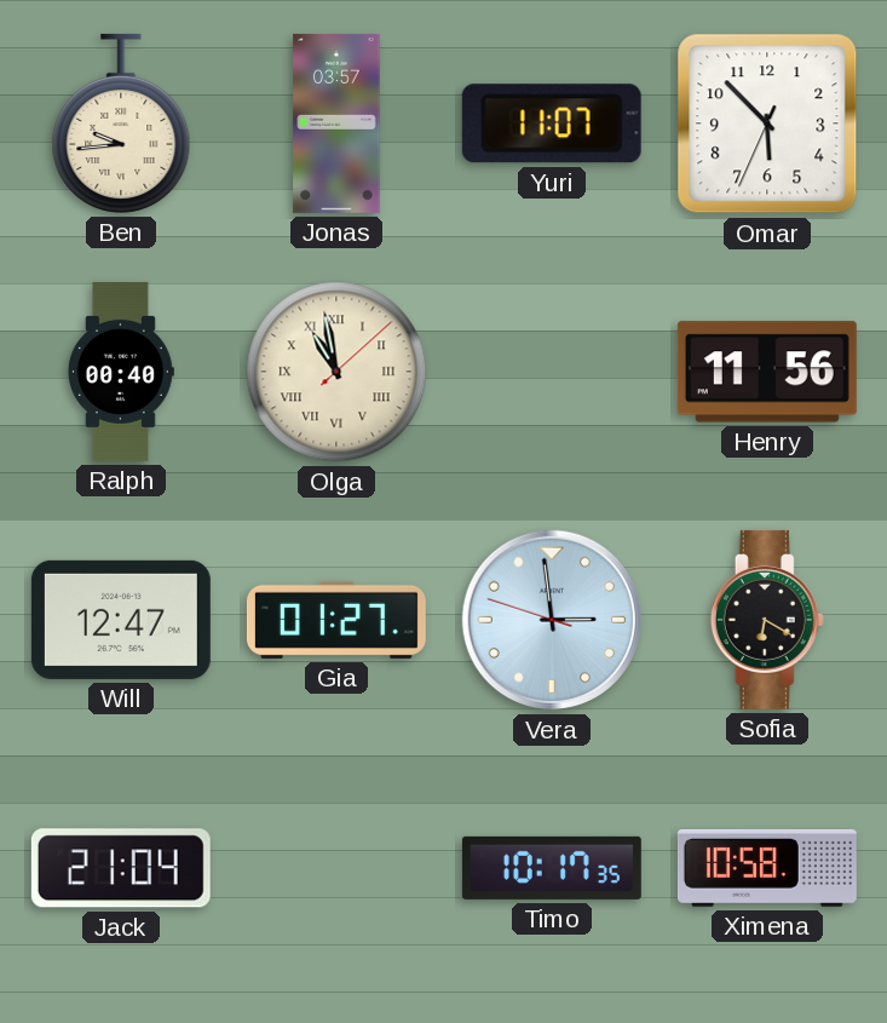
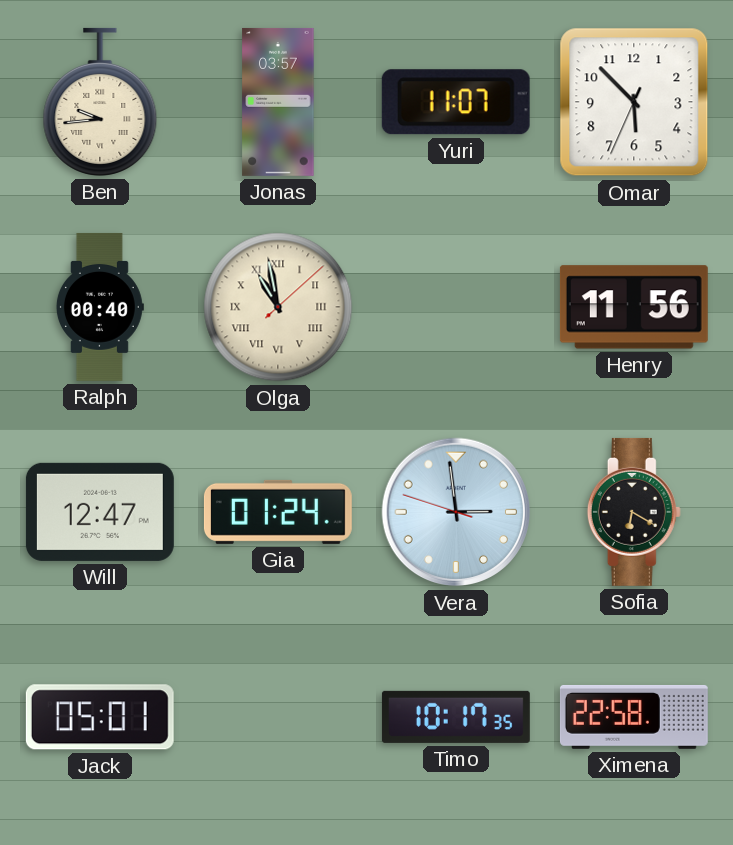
Gia: 01:27 -> 01:24 (278, 512)
Jack: 21:04 -> 05:01 (100, 717)
Ximena: 10:58 -> 22:58 (634, 717)
